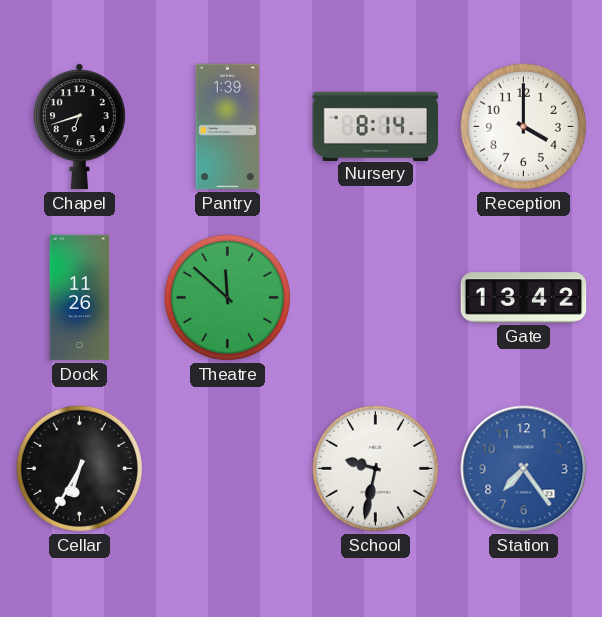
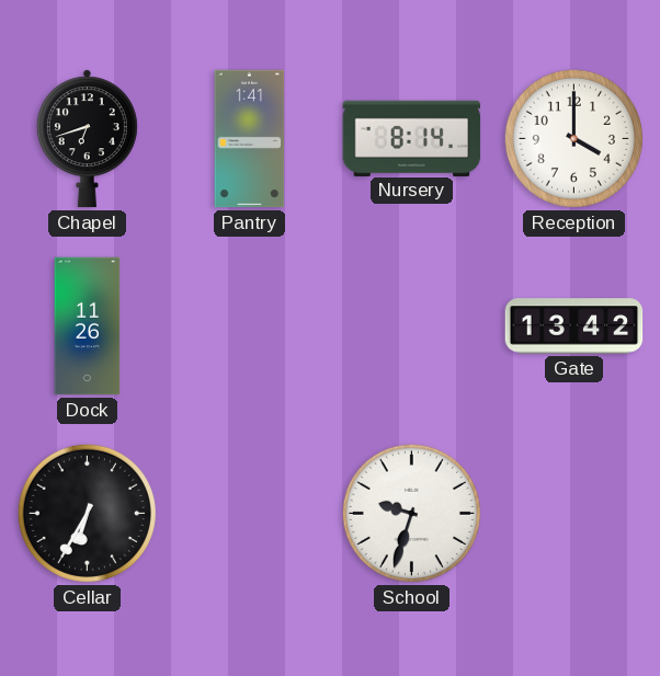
Pantry: 1:39 -> 1:41 (250, 139)
Theatre: 11:52 -> none (227, 297)
School: 9:32 -> 9:33 (411, 513)
Station: 7:24 -> none (524, 469)
